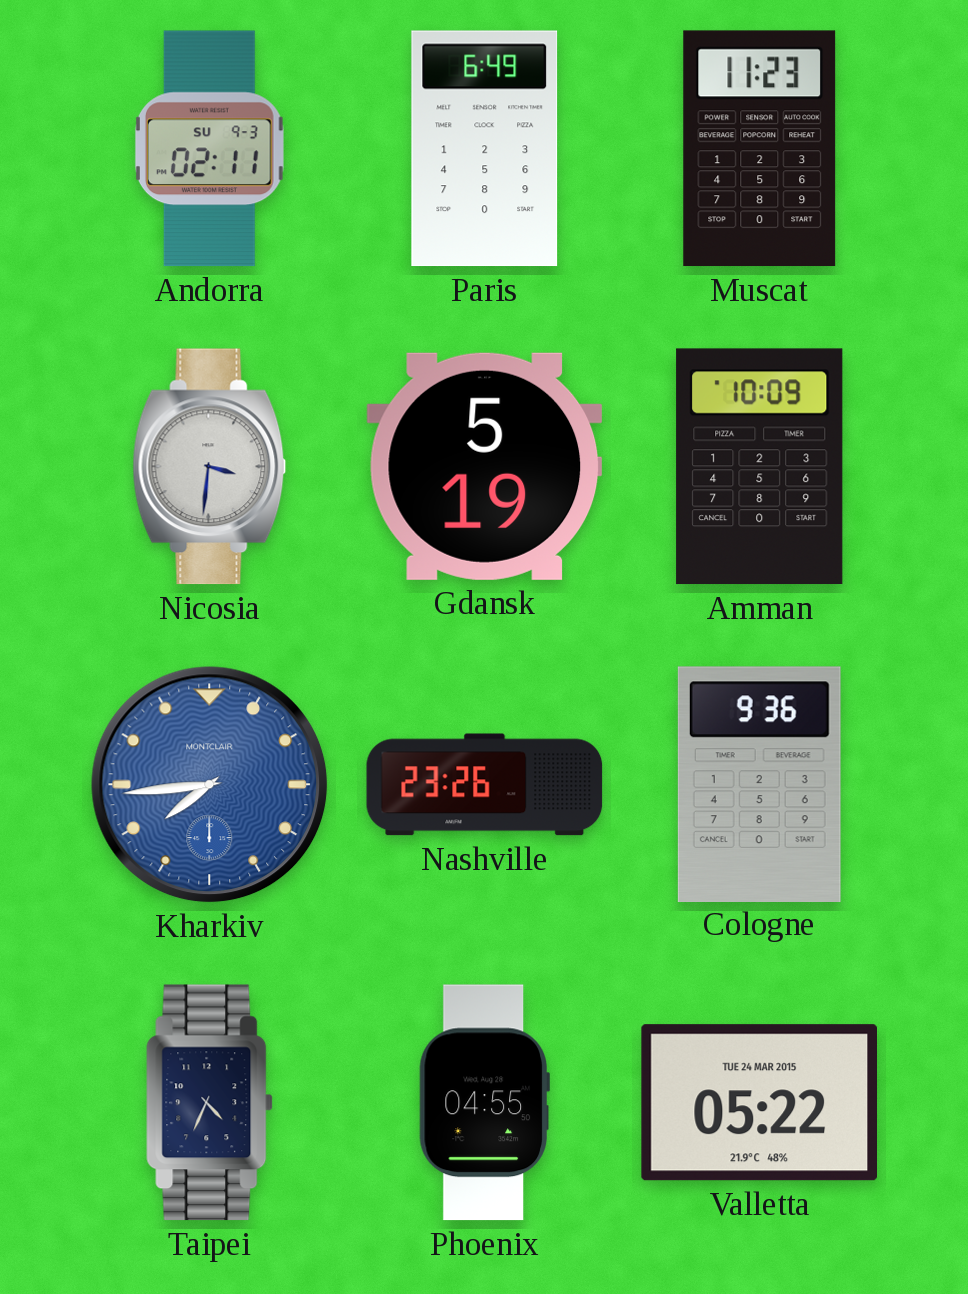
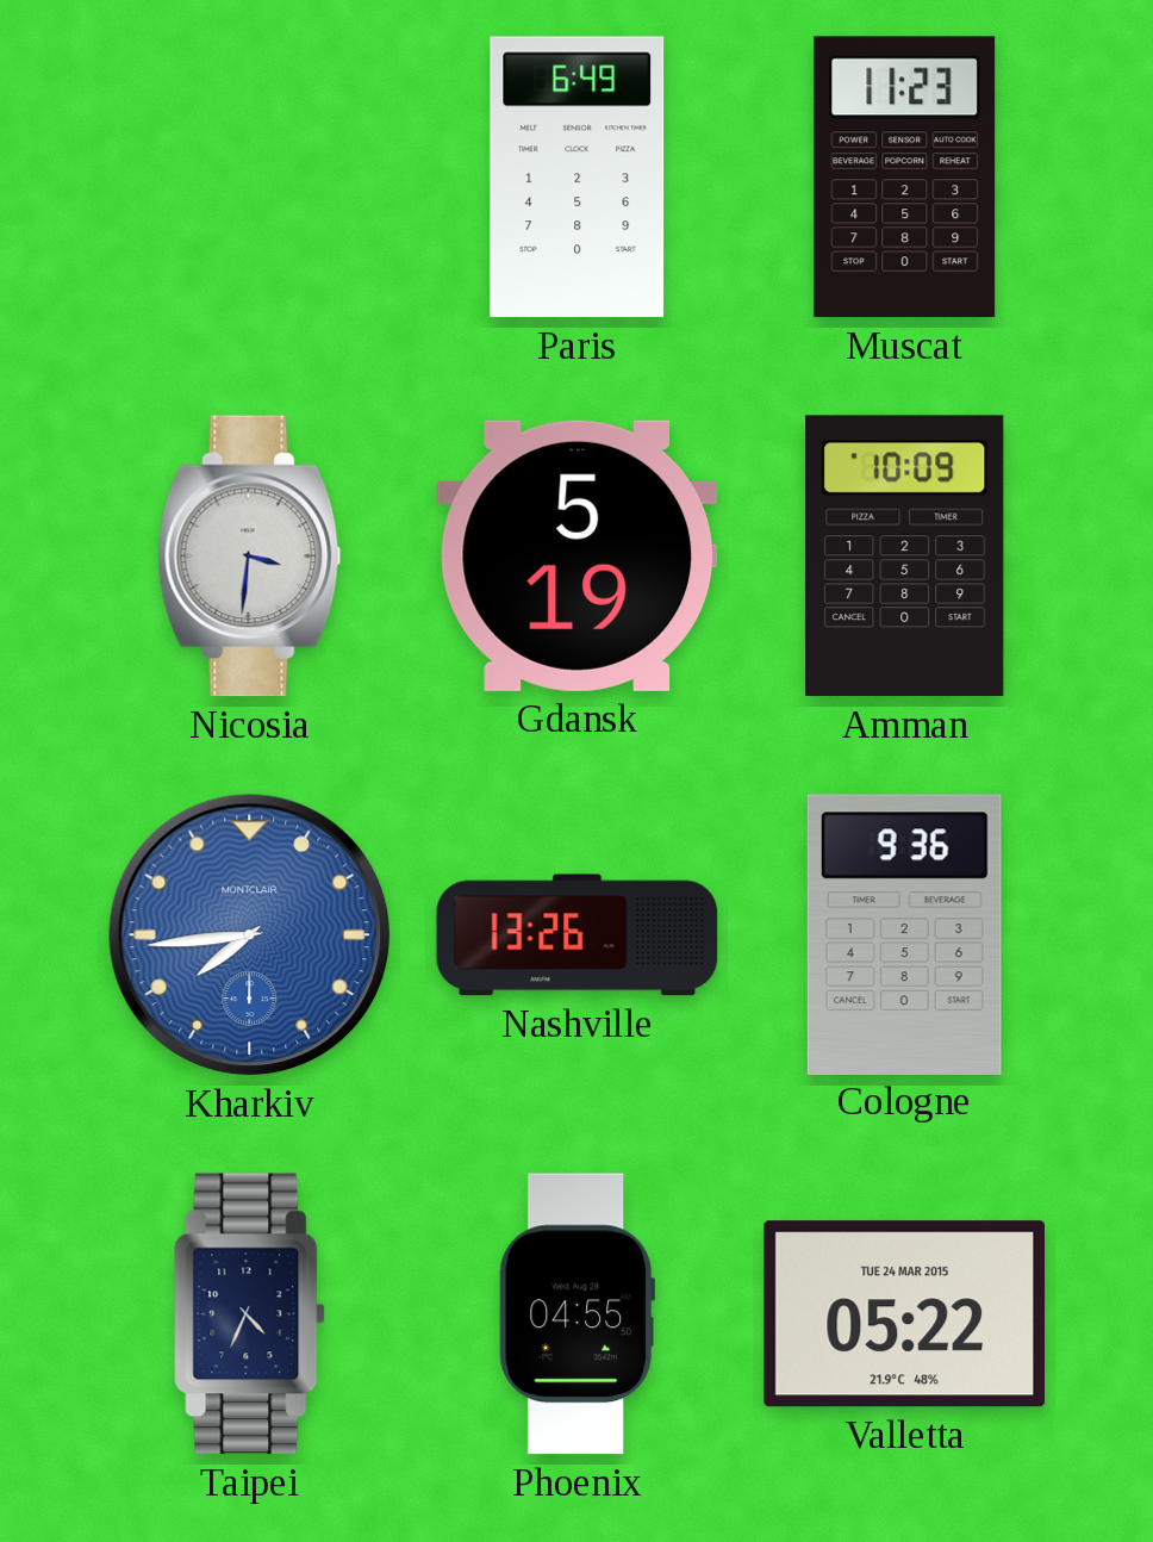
Andorra: 02:11 -> none (209, 149)
Nashville: 23:26 -> 13:26 (578, 935)
